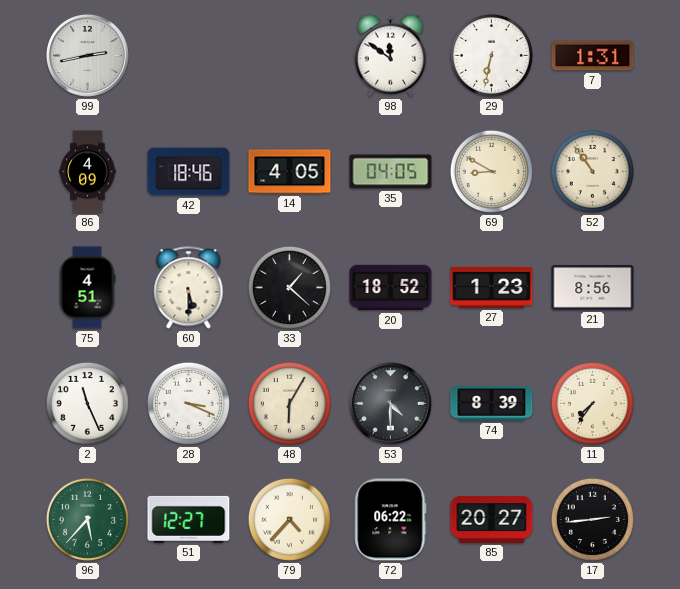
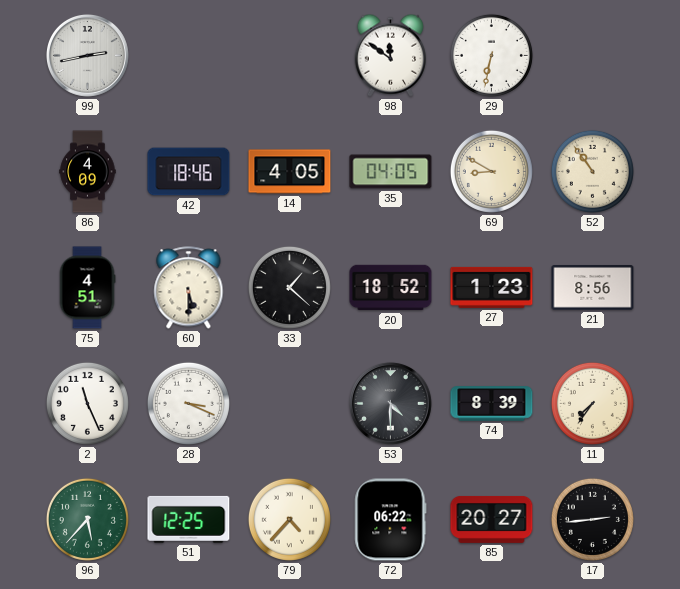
7: 1:31 -> none (593, 56)
48: 6:05 -> none (289, 403)
51: 12:27 -> 12:25 (189, 519)
